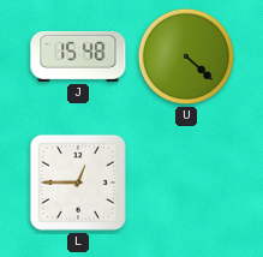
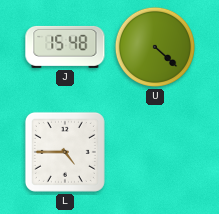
L: 12:45 -> 4:45 (65, 152)
